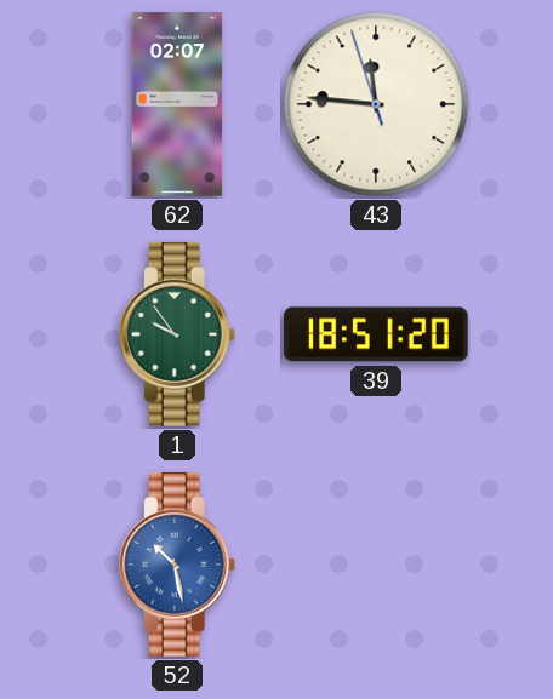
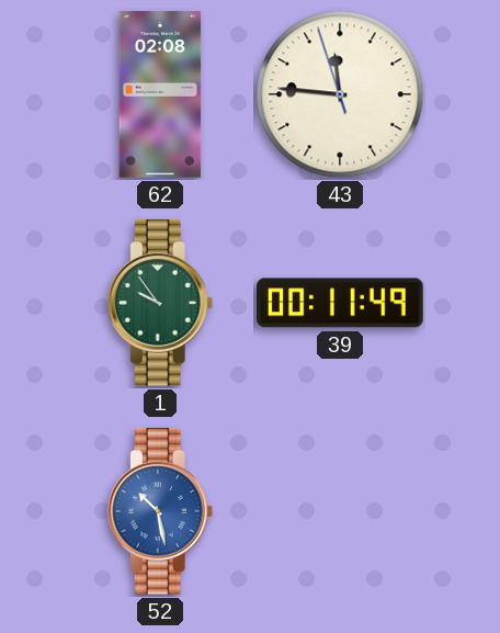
62: 02:07 -> 02:08 (160, 94)
39: 18:51 -> 00:11 (340, 303)
